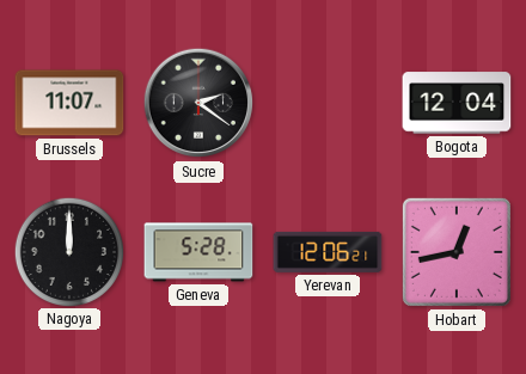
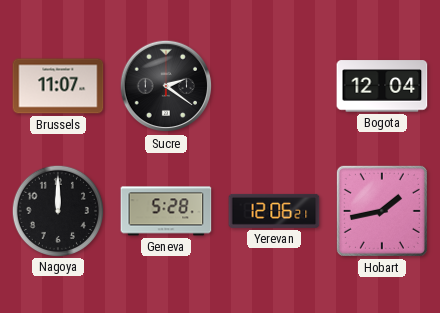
Hobart: 12:43 -> 1:43 (382, 211)
